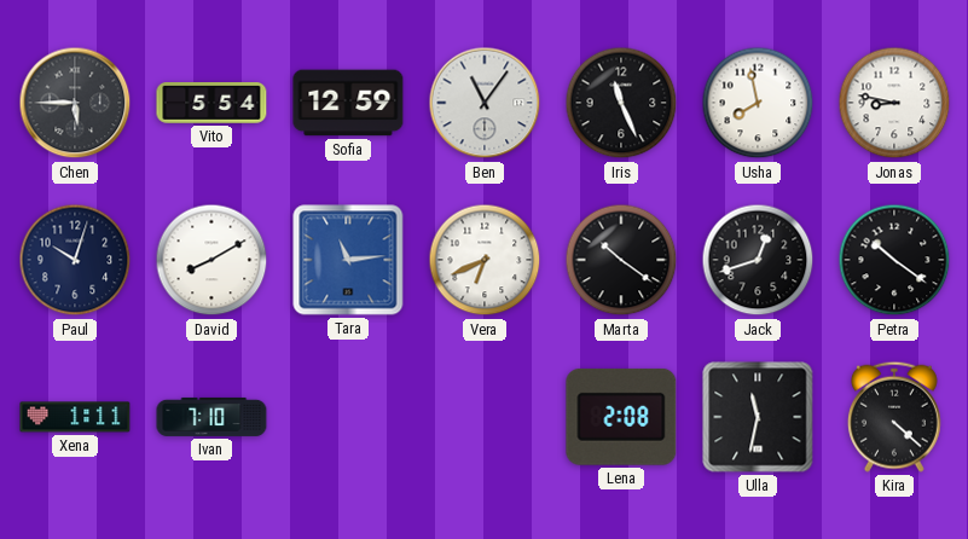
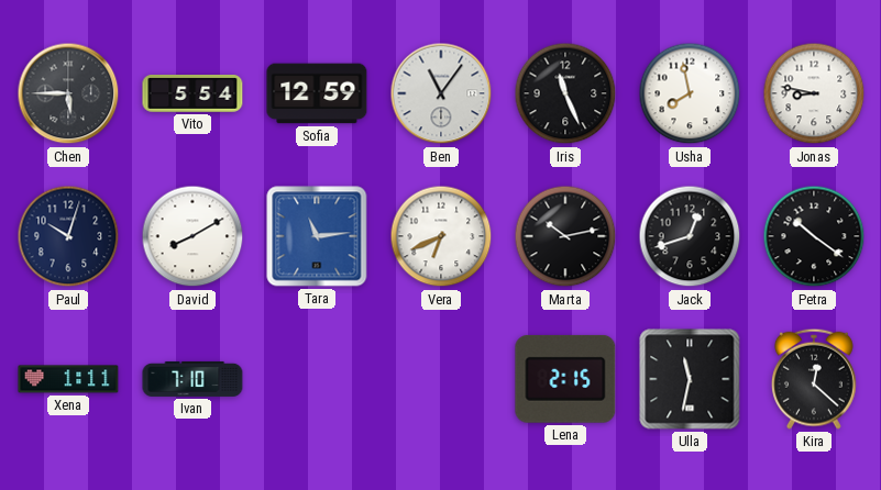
Marta: 10:21 -> 10:13 (565, 236)
Lena: 2:08 -> 2:15 (565, 379)
Kira: 4:22 -> 12:22 (814, 379)
